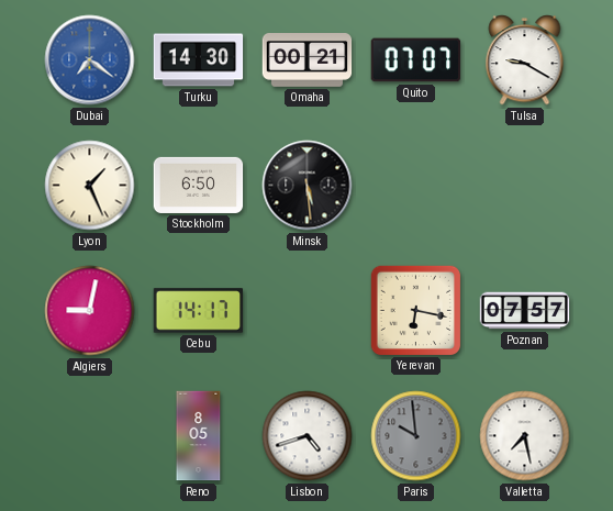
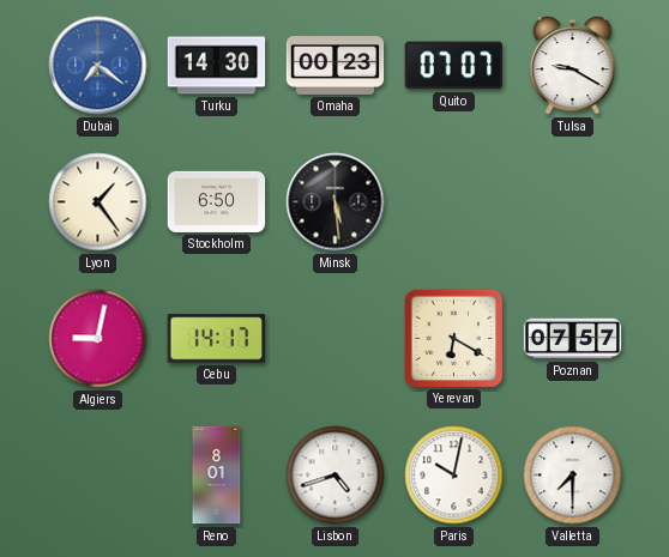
Omaha: 00:21 -> 00:23 (336, 66)
Lyon: 1:26 -> 1:24 (98, 202)
Yerevan: 6:17 -> 6:20 (453, 338)
Reno: 8:05 -> 8:01 (217, 476)
Paris: 9:59 -> 10:02 (454, 476)
Paris dial: grey -> white (454, 476)
Valletta: 7:28 -> 7:30 (573, 476)
